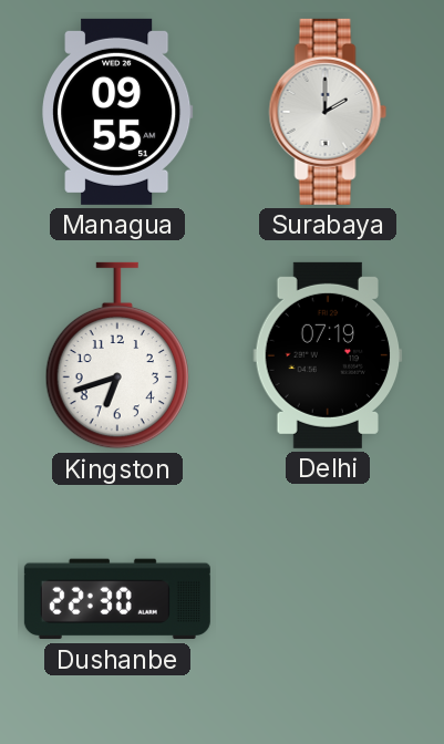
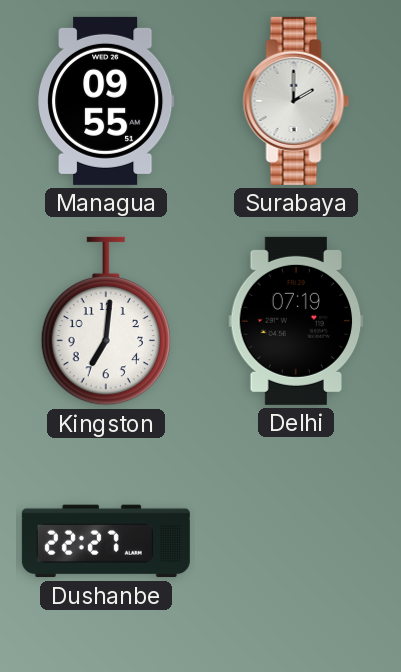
Kingston: 6:42 -> 7:01 (106, 321)
Dushanbe: 22:30 -> 22:27 (106, 541)
